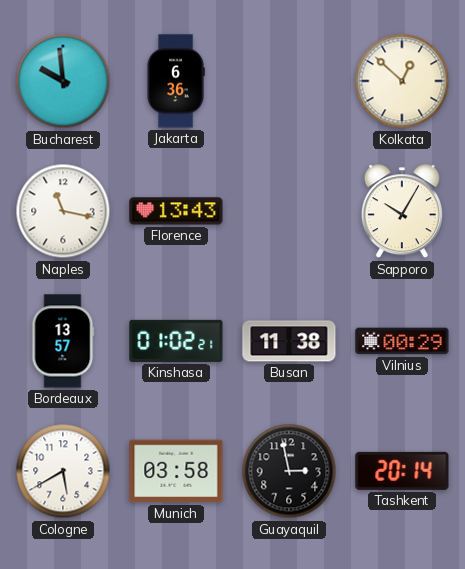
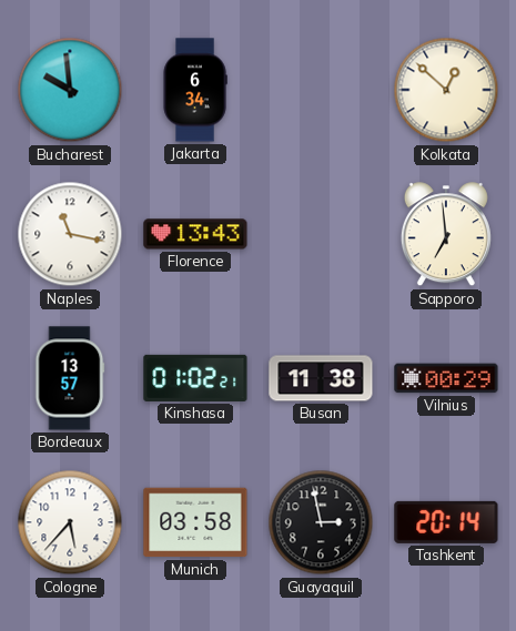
Jakarta: 6:36 -> 6:34 (195, 90)
Sapporo: 10:05 -> 6:59 (446, 235)
Cologne: 5:40 -> 5:37 (70, 522)
